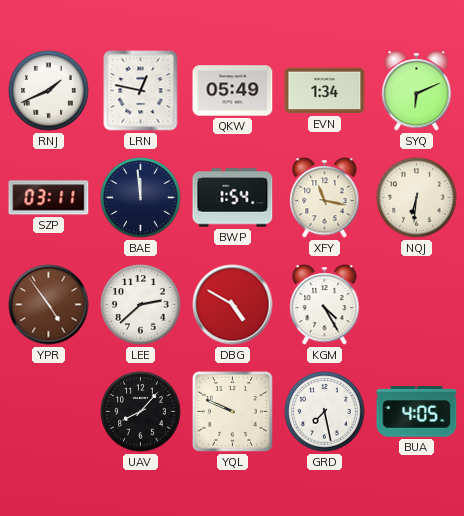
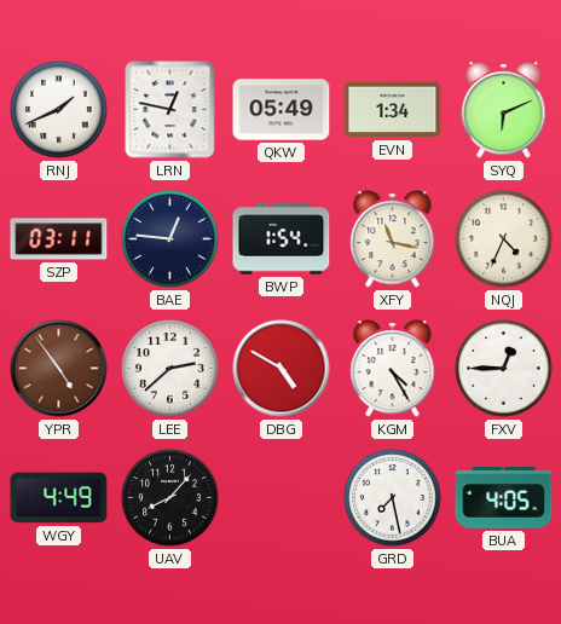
BAE: 11:59 -> 12:46 (170, 239)
NQJ: 6:31 -> 4:34 (504, 239)
FXV: none -> 12:45 (504, 369)
WGY: none -> 4:49 (59, 498)
YQL: 9:49 -> none (232, 411)
